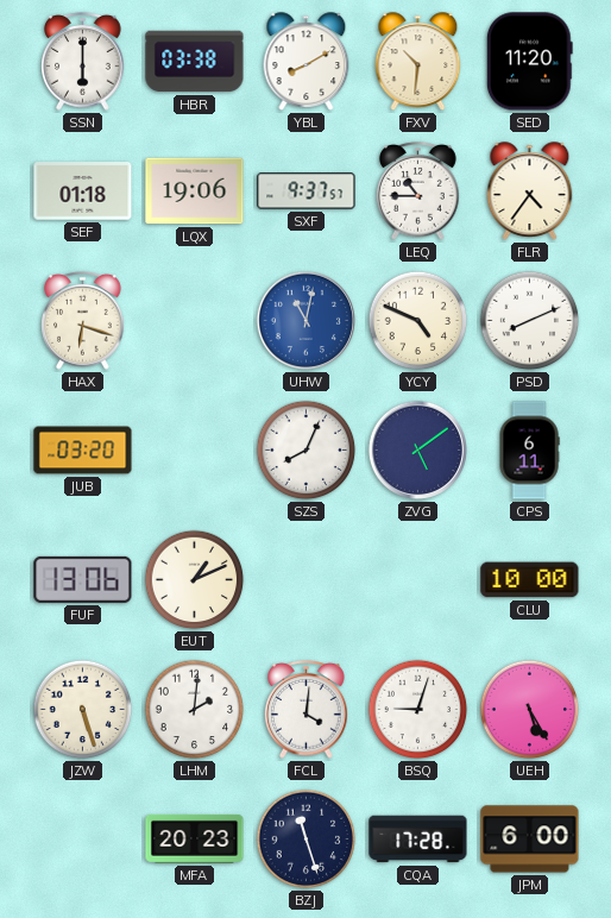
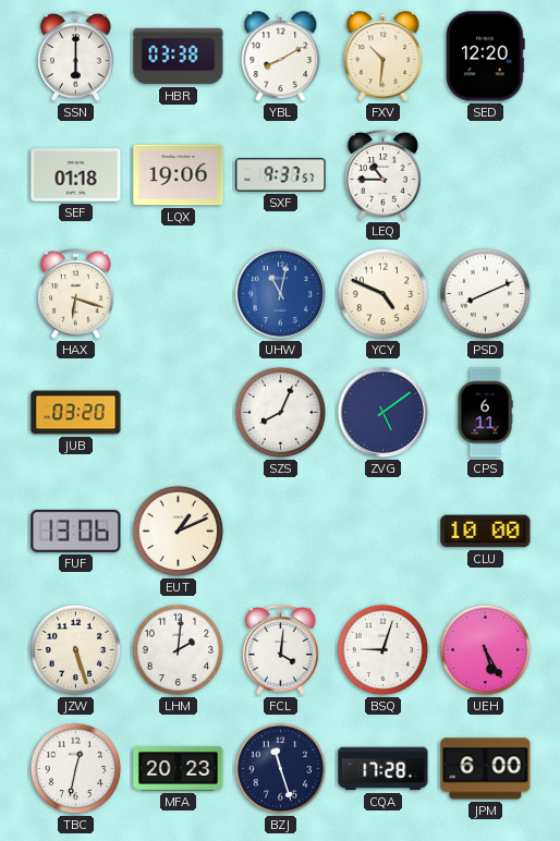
SED: 11:20 -> 12:20 (485, 57)
FLR: 4:36 -> none (530, 191)
TBC: none -> 12:32 (76, 769)
